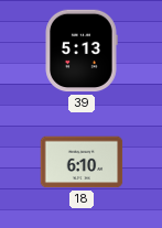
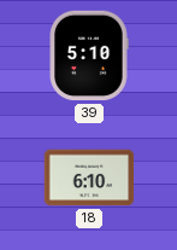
39: 5:13 -> 5:10 (89, 56)
